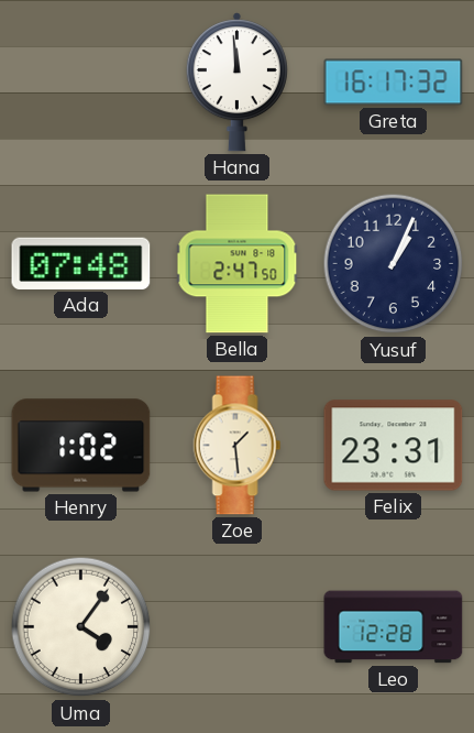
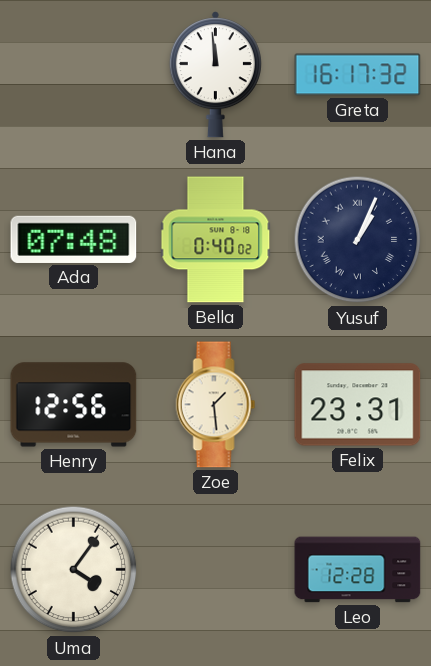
Bella: 2:47 -> 0:40 (216, 240)
Yusuf numerals: Arabic -> Roman (358, 240)
Henry: 1:02 -> 12:56 (74, 405)
